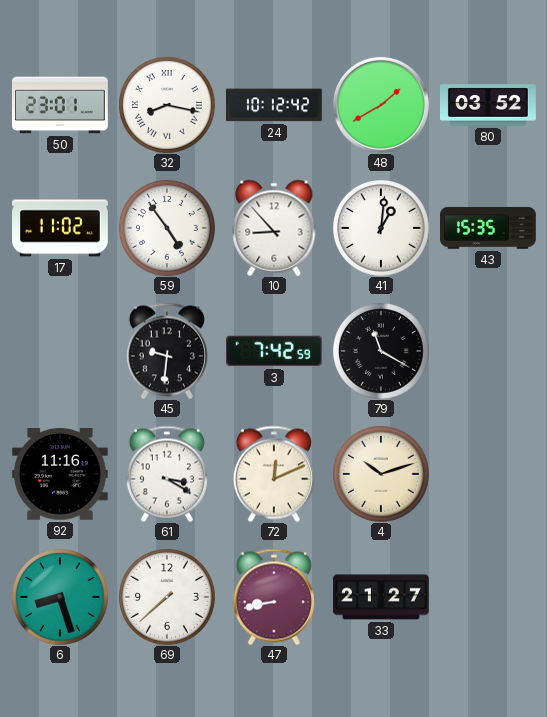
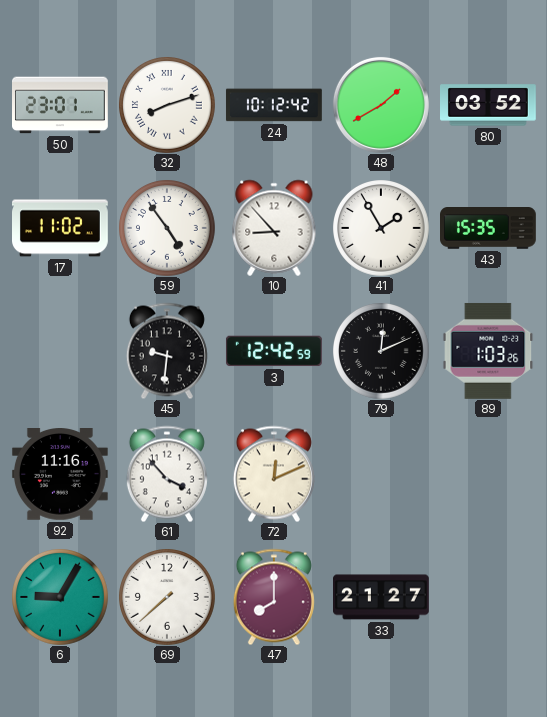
32: 8:17 -> 8:12 (167, 105)
41: 1:01 -> 1:55 (381, 228)
3: 7:42 -> 12:42 (274, 351)
79: 11:20 -> 12:11 (381, 351)
89: none -> 1:03 (488, 351)
61: 3:20 -> 3:53 (167, 474)
4: 10:12 -> none (381, 474)
6: 8:27 -> 9:05 (60, 597)
47: 8:43 -> 8:00 (274, 597)
